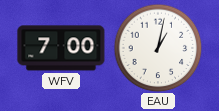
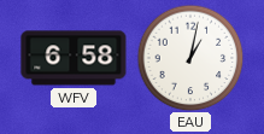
WFV: 7:00 -> 6:58 (74, 58)
